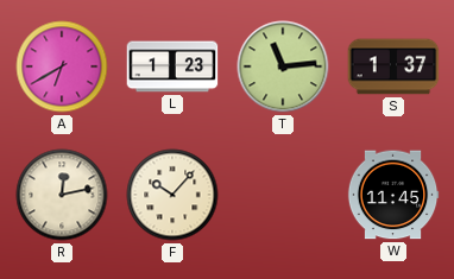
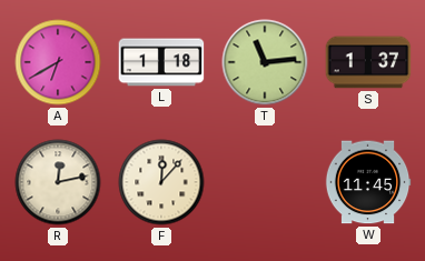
L: 1:23 -> 1:18 (161, 62)
F: 10:07 -> 12:07 (161, 182)
